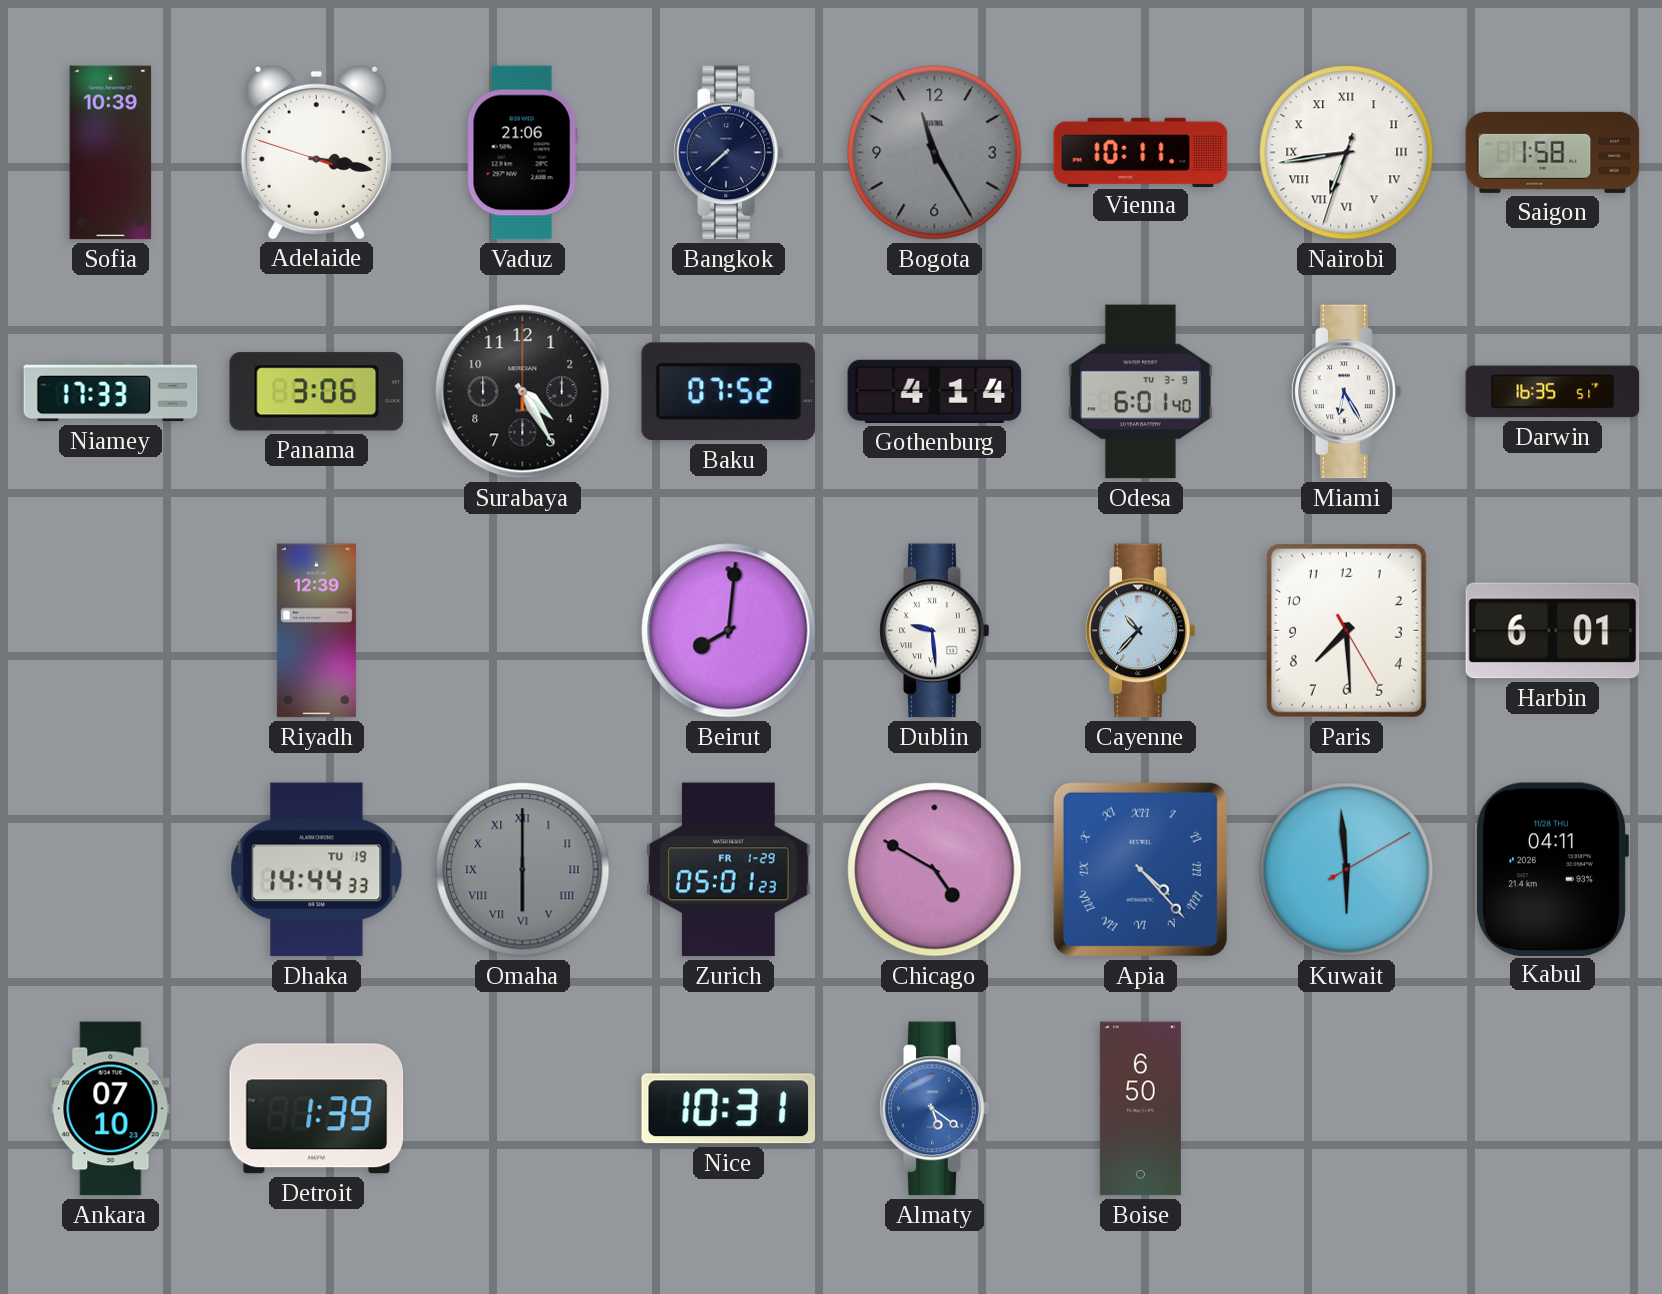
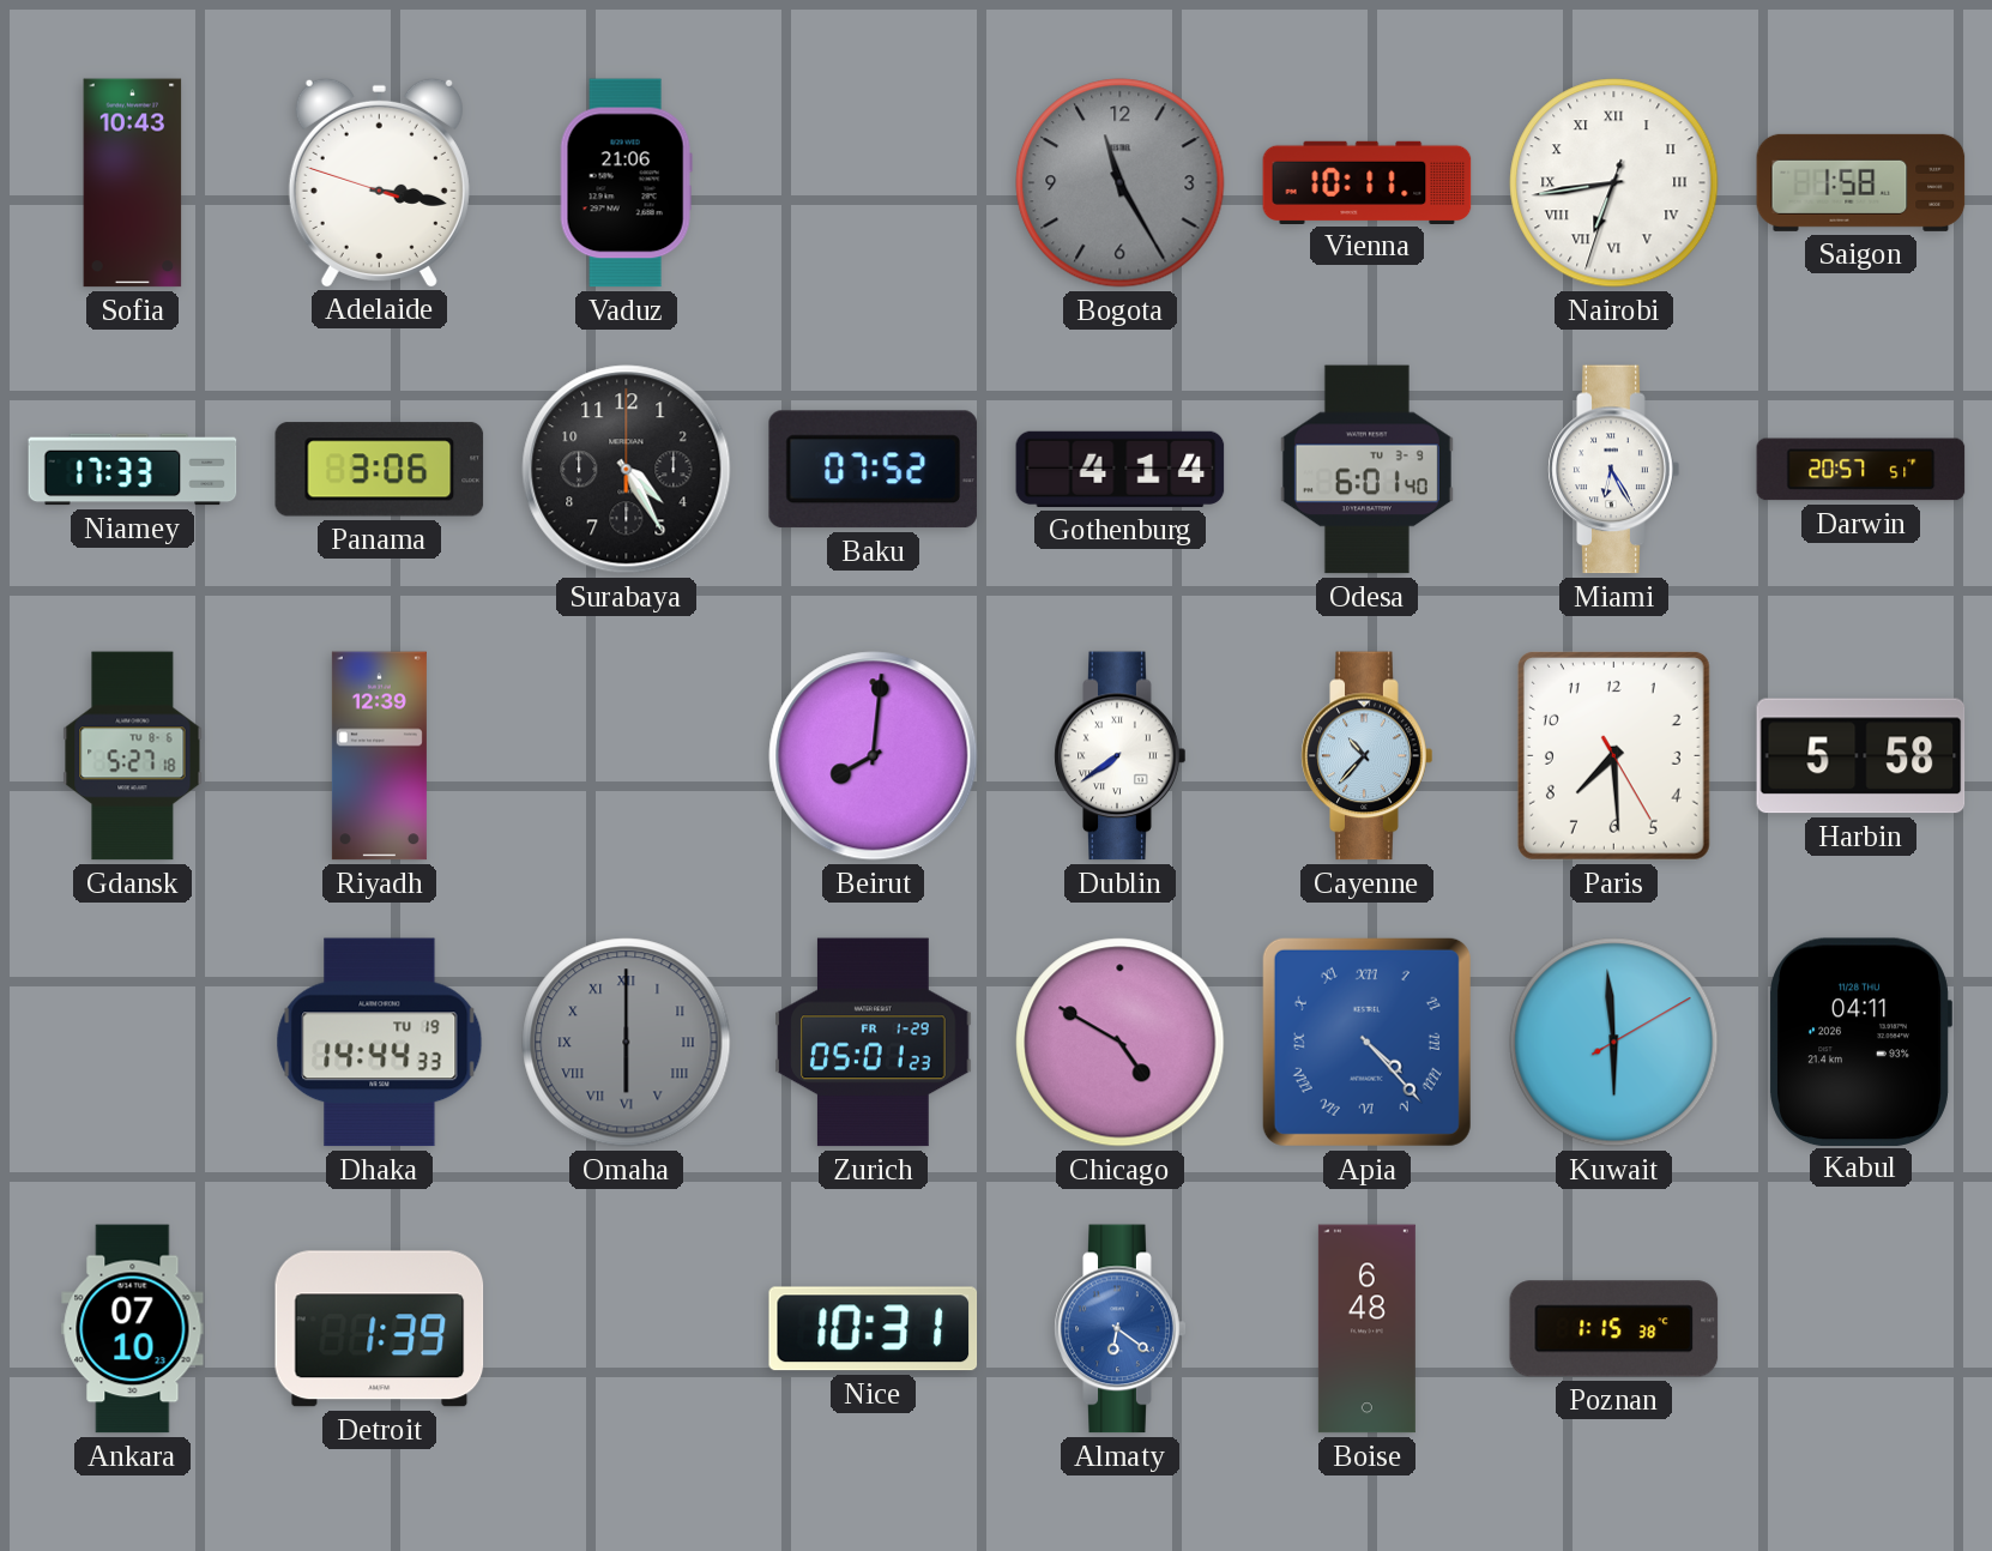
Sofia: 10:39 -> 10:43 (133, 183)
Bangkok: 7:38 -> none (729, 153)
Darwin: 16:35 -> 20:57 (1861, 470)
Gdansk: none -> 5:27 (133, 756)
Dublin: 9:29 -> 7:39 (1121, 756)
Harbin: 6:01 -> 5:58 (1861, 756)
Almaty: 5:21 -> 6:21 (1121, 1329)
Boise: 6:50 -> 6:48 (1366, 1329)
Poznan: none -> 1:15 (1614, 1329)
